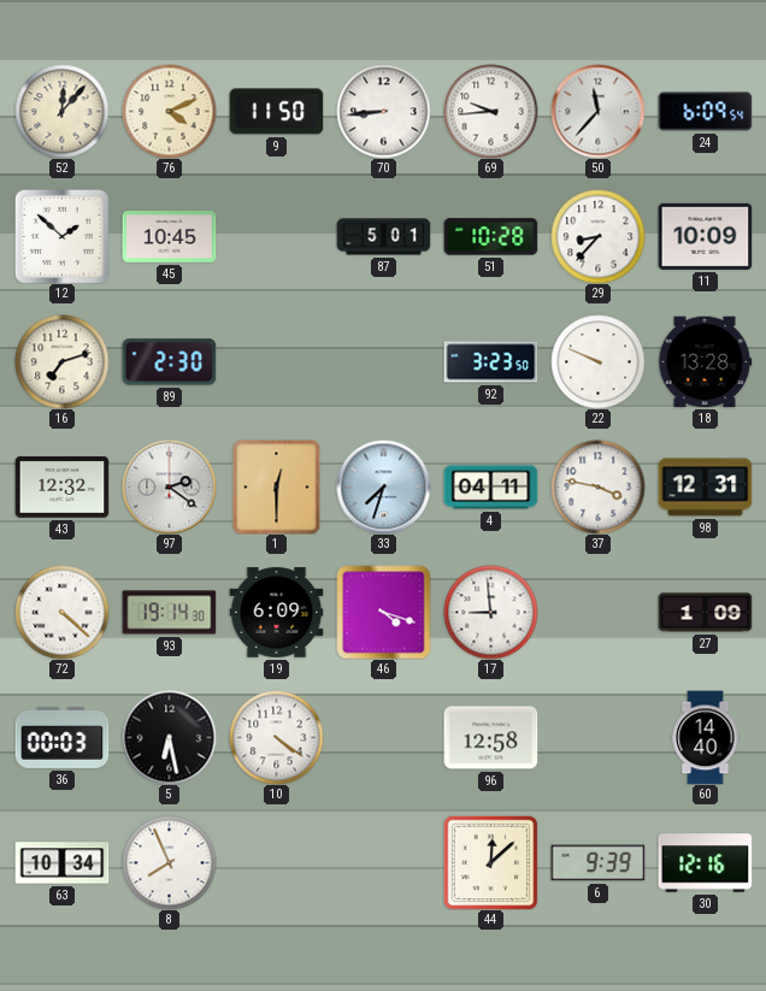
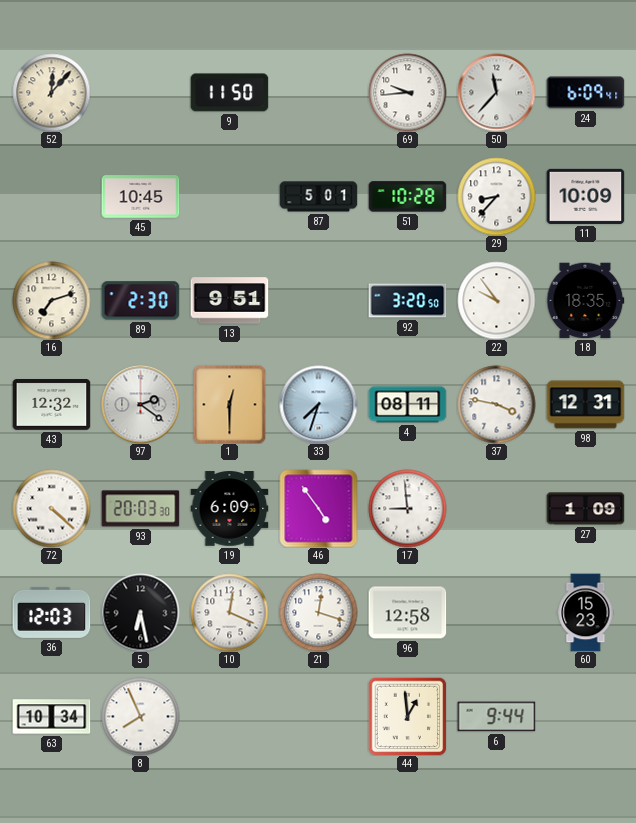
76: 4:11 -> none (169, 111)
70: 8:44 -> none (383, 111)
24: 6:09:54 -> 6:09:41 (585, 93)
12: 1:52 -> none (61, 236)
13: none -> 9:51 (229, 301)
92: 3:23 -> 3:20 (407, 301)
22: 9:49 -> 9:54 (496, 300)
18: 13:28 -> 18:35 (585, 301)
4: 04:11 -> 08:11 (407, 405)
93: 19:14 -> 20:03 (140, 509)
46: 4:18 -> 4:54 (318, 508)
36: 00:03 -> 12:03 (51, 612)
10: 4:21 -> 12:19 (229, 612)
21: none -> 12:18 (318, 612)
60: 14:40 -> 15:23 (586, 612)
44: 12:08 -> 12:59 (407, 716)
6: 9:39 -> 9:44 (496, 717)
30: 12:16 -> none (705, 863)
